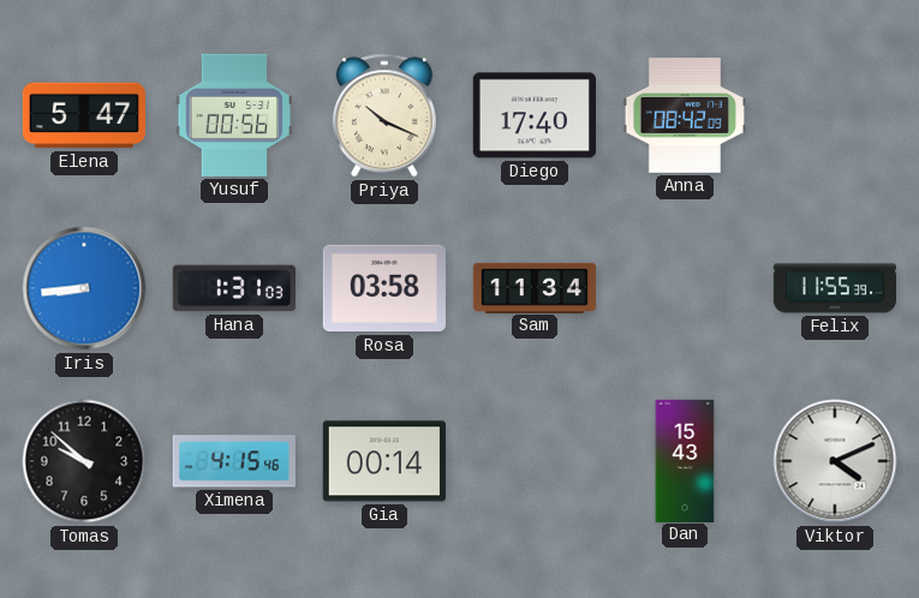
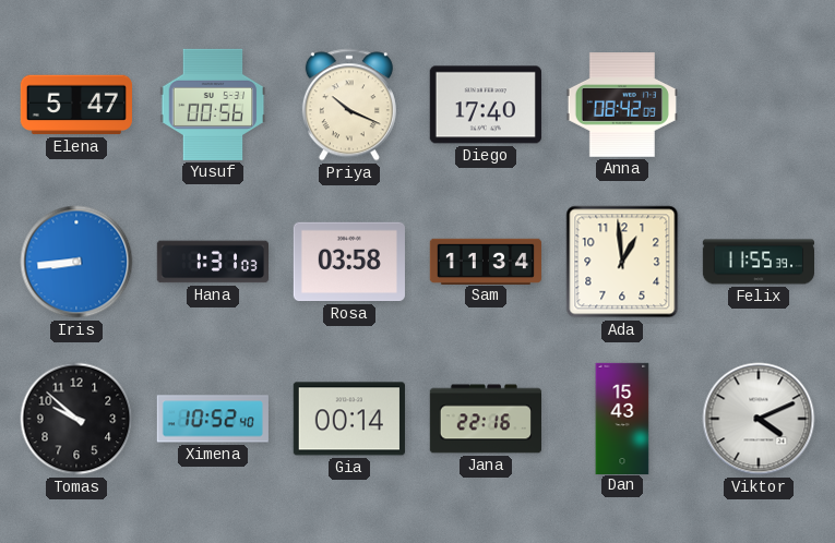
Ada: none -> 12:59 (622, 262)
Ximena: 4:15 -> 10:52 (213, 419)
Jana: none -> 22:16 (485, 419)
